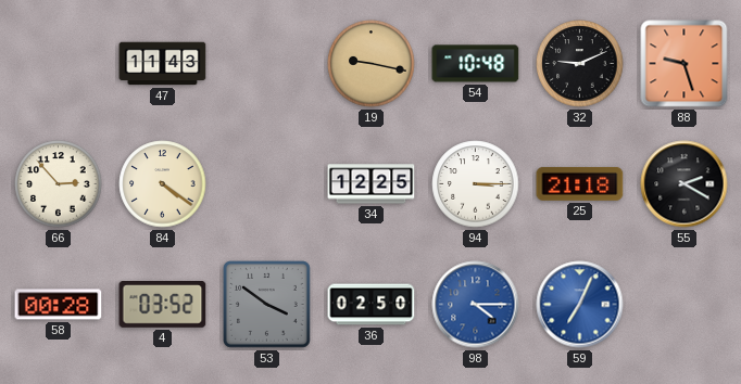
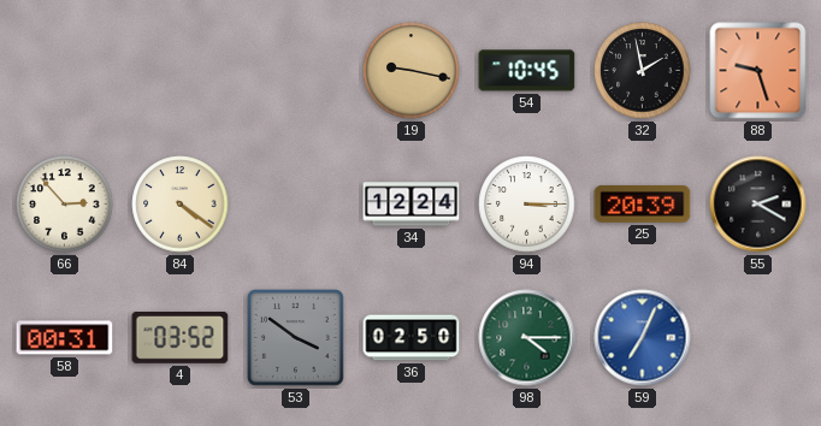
47: 11:43 -> none (163, 64)
54: 10:48 -> 10:45 (527, 71)
32: 9:11 -> 1:58 (643, 71)
34: 12:25 -> 12:24 (412, 205)
25: 21:18 -> 20:39 (643, 205)
58: 00:28 -> 00:31 (65, 338)
98 dial: blue -> green (527, 338)
